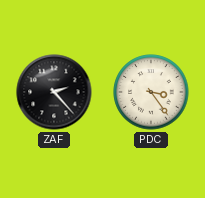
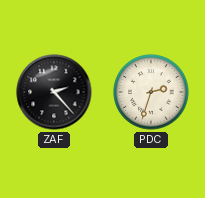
PDC: 3:24 -> 2:33 (151, 92)
